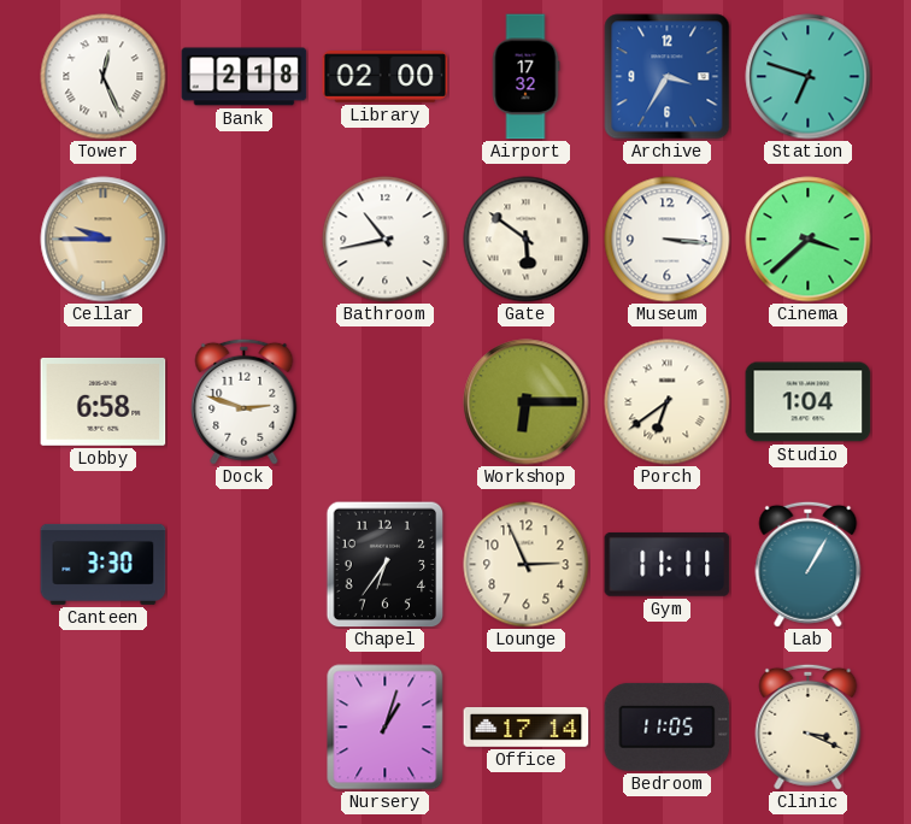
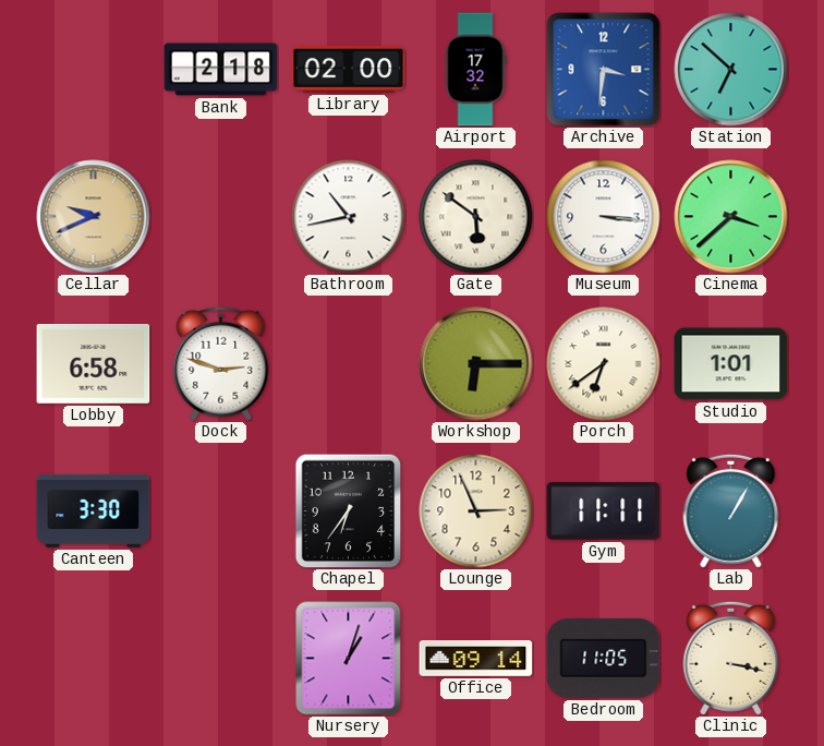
Tower: 12:26 -> none (104, 77)
Archive: 3:35 -> 3:31 (604, 70)
Station: 6:48 -> 6:52 (731, 70)
Cellar: 9:45 -> 9:41 (94, 217)
Studio: 1:04 -> 1:01 (731, 364)
Office: 17:14 -> 09:14 (476, 659)
Clinic: 3:19 -> 3:17 (731, 658)
